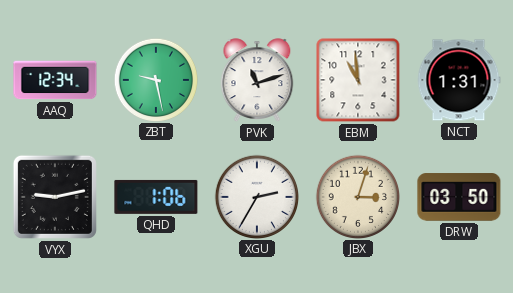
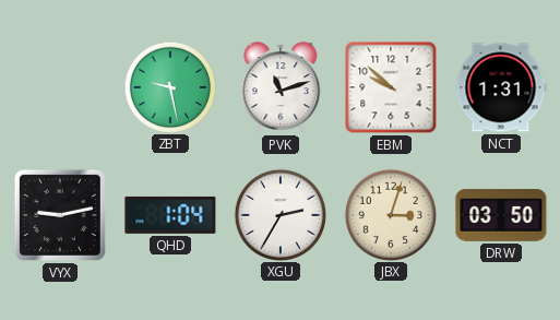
AAQ: 12:34 -> none (55, 80)
EBM: 10:59 -> 9:52 (391, 87)
QHD: 1:06 -> 1:04 (170, 215)
